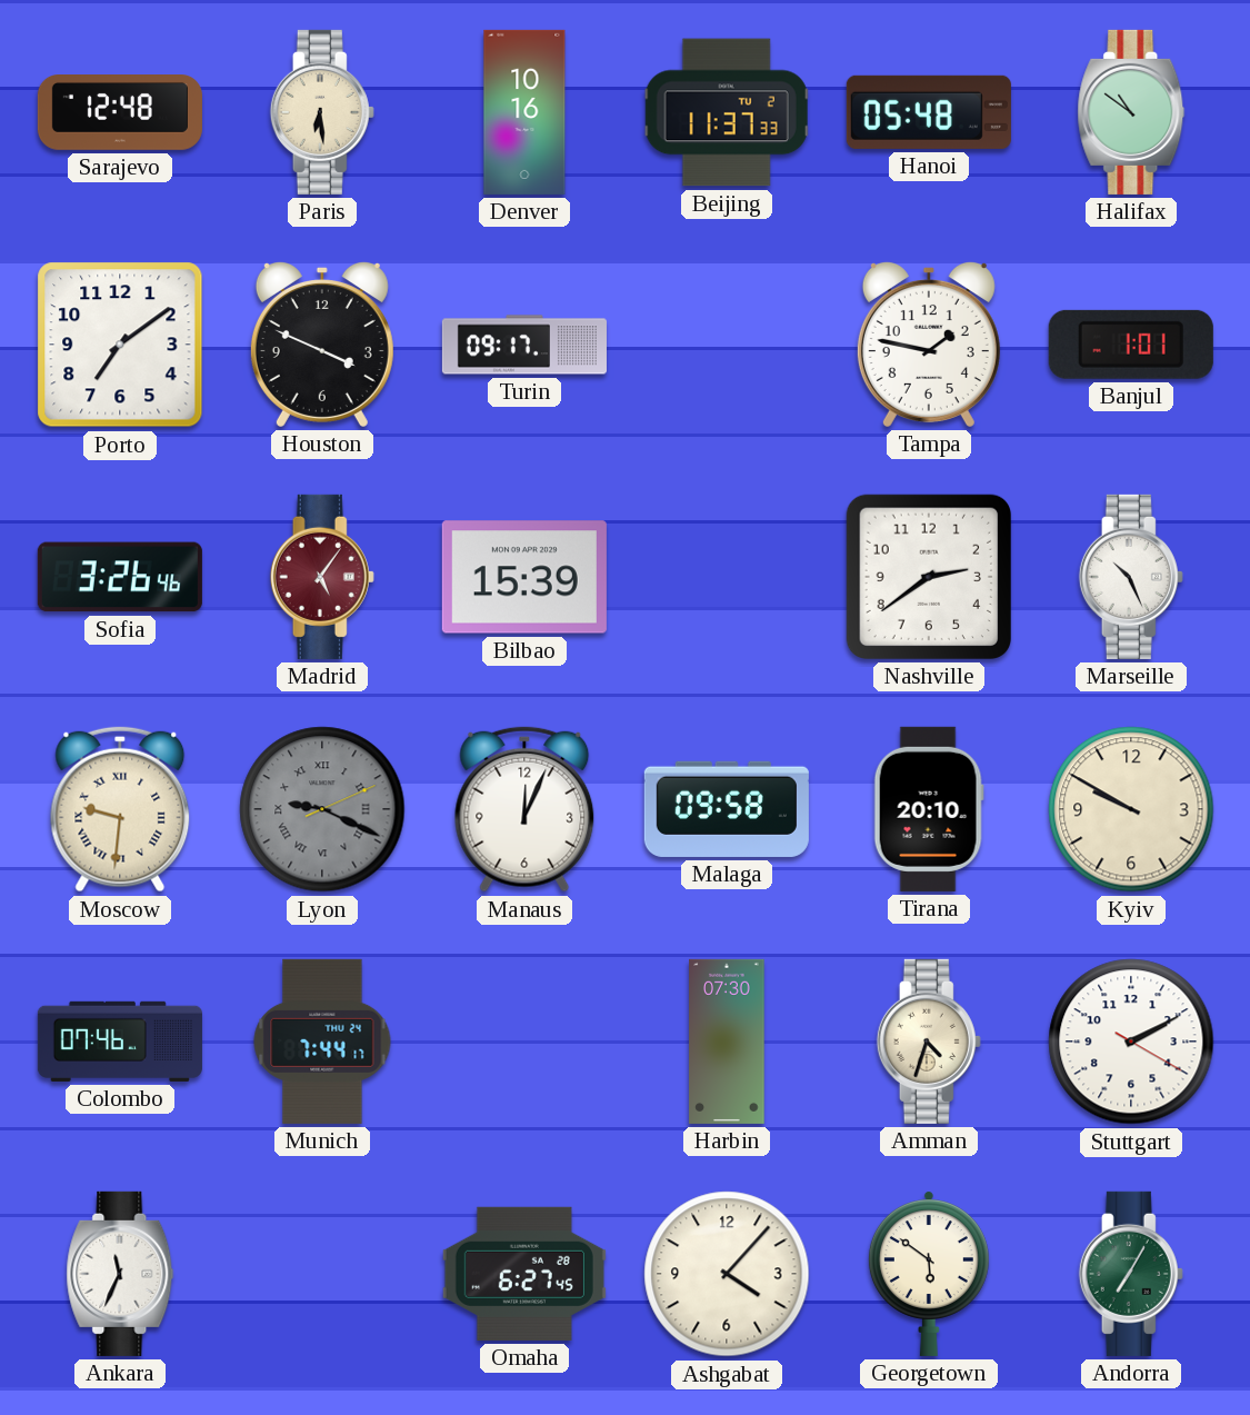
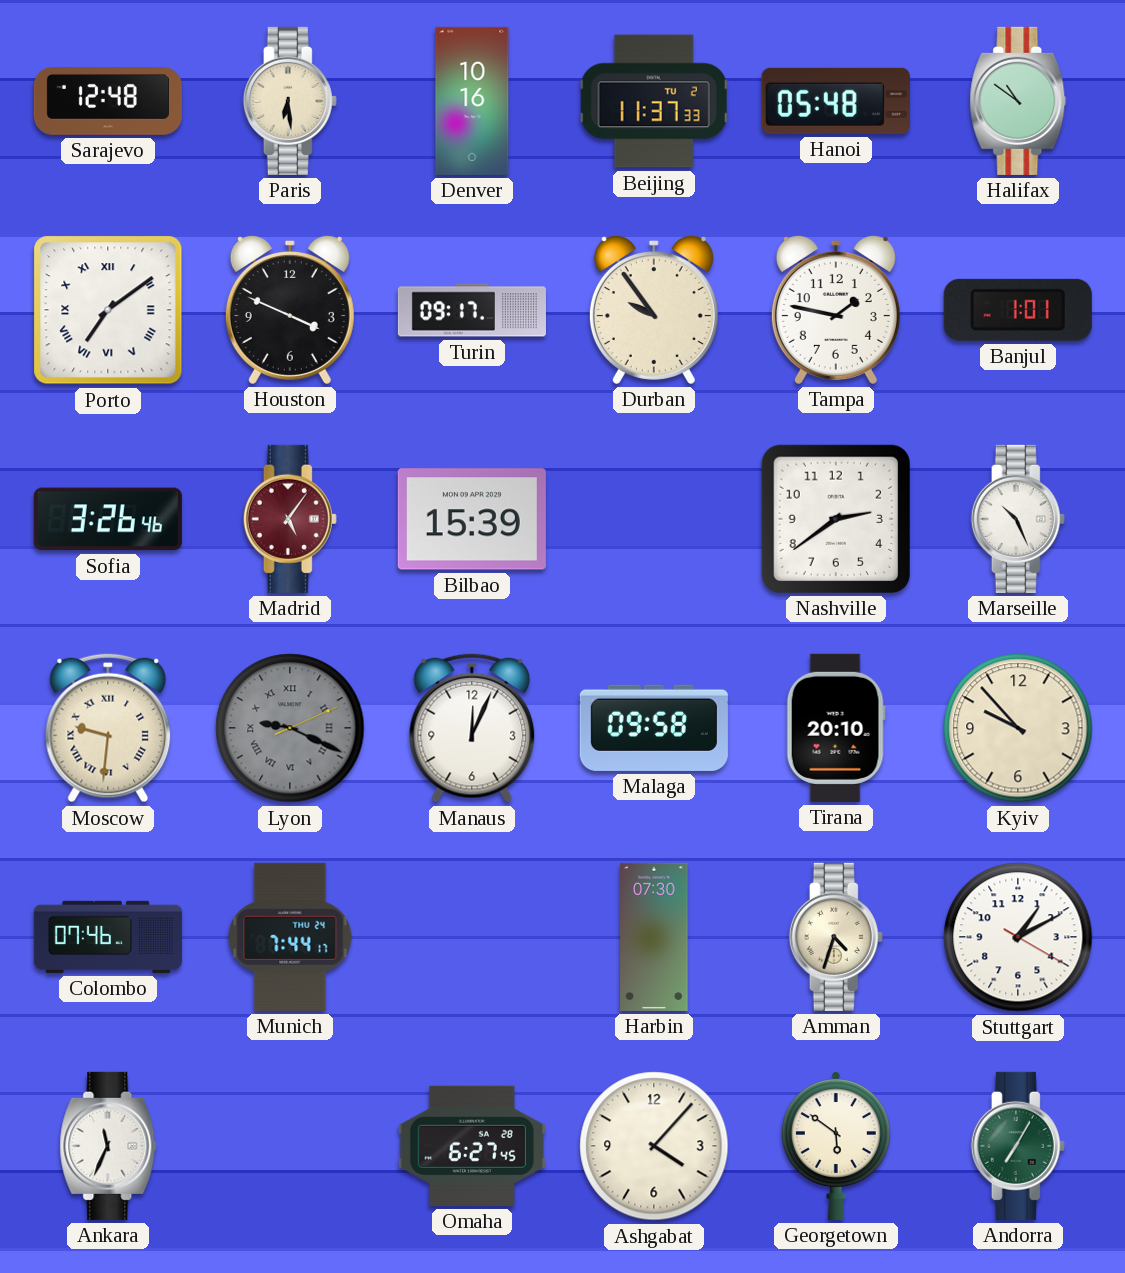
Porto numerals: Arabic -> Roman (108, 310)
Durban: none -> 9:54 (654, 309)
Kyiv: 9:50 -> 9:53 (1018, 728)
Stuttgart: 2:10 -> 1:10 (1018, 937)
